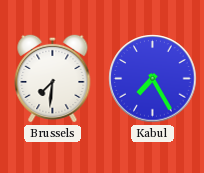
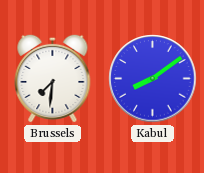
Kabul: 7:25 -> 8:09 (153, 79)
